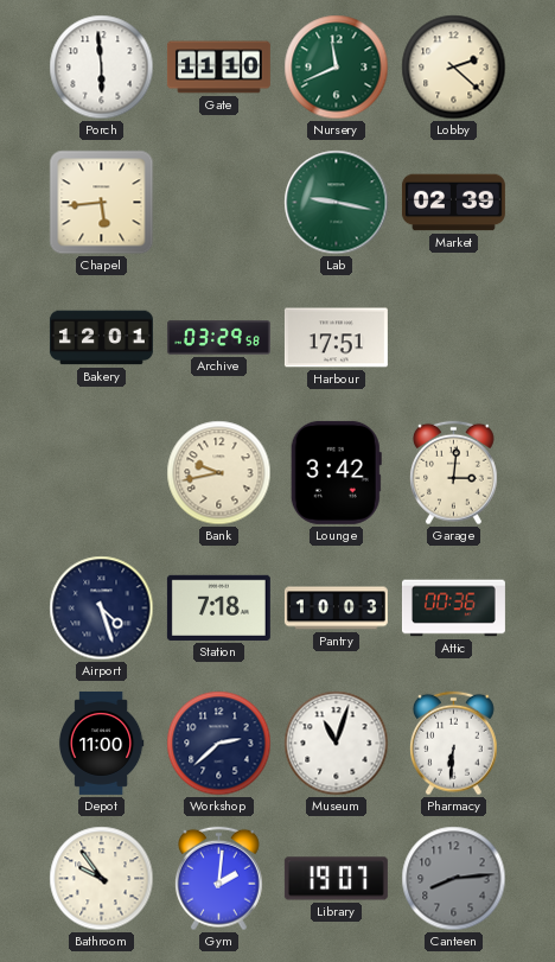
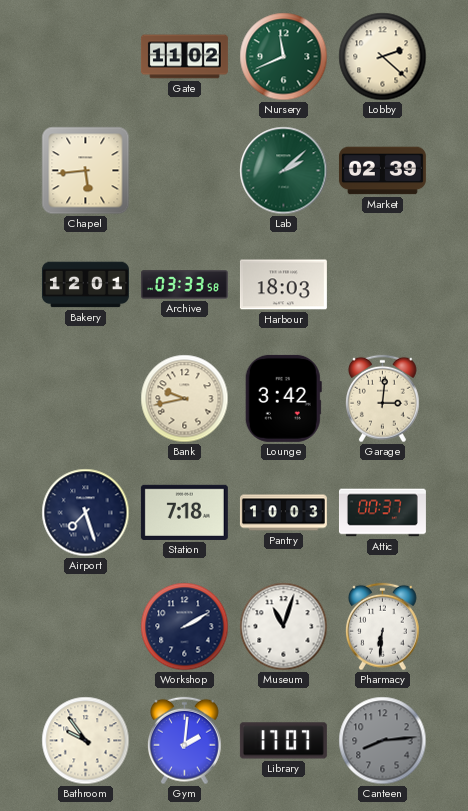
Porch: 5:59 -> none (102, 68)
Gate: 11:10 -> 11:02 (184, 57)
Lab: 9:17 -> 2:08 (284, 171)
Archive: 03:29 -> 03:33 (184, 285)
Harbour: 17:51 -> 18:03 (283, 285)
Airport: 4:27 -> 7:27 (86, 513)
Attic: 00:36 -> 00:37 (382, 513)
Depot: 11:00 -> none (101, 743)
Workshop: 2:38 -> 2:10 (185, 627)
Library: 19:07 -> 17:07 (283, 741)
